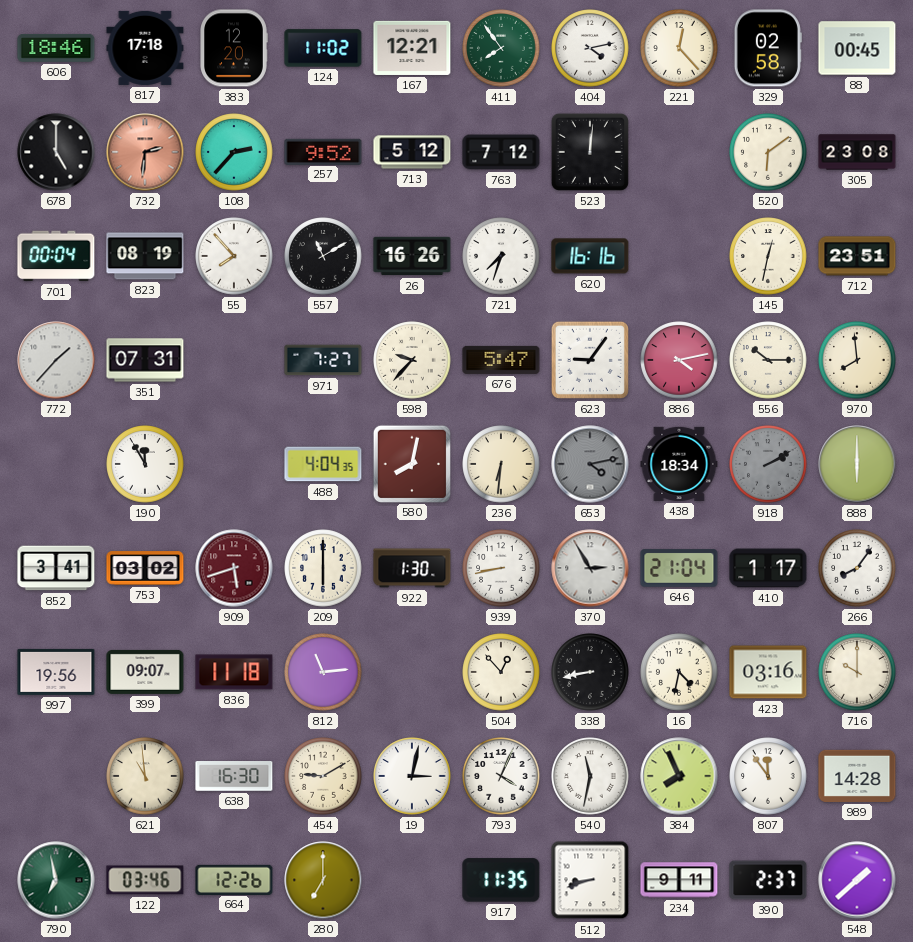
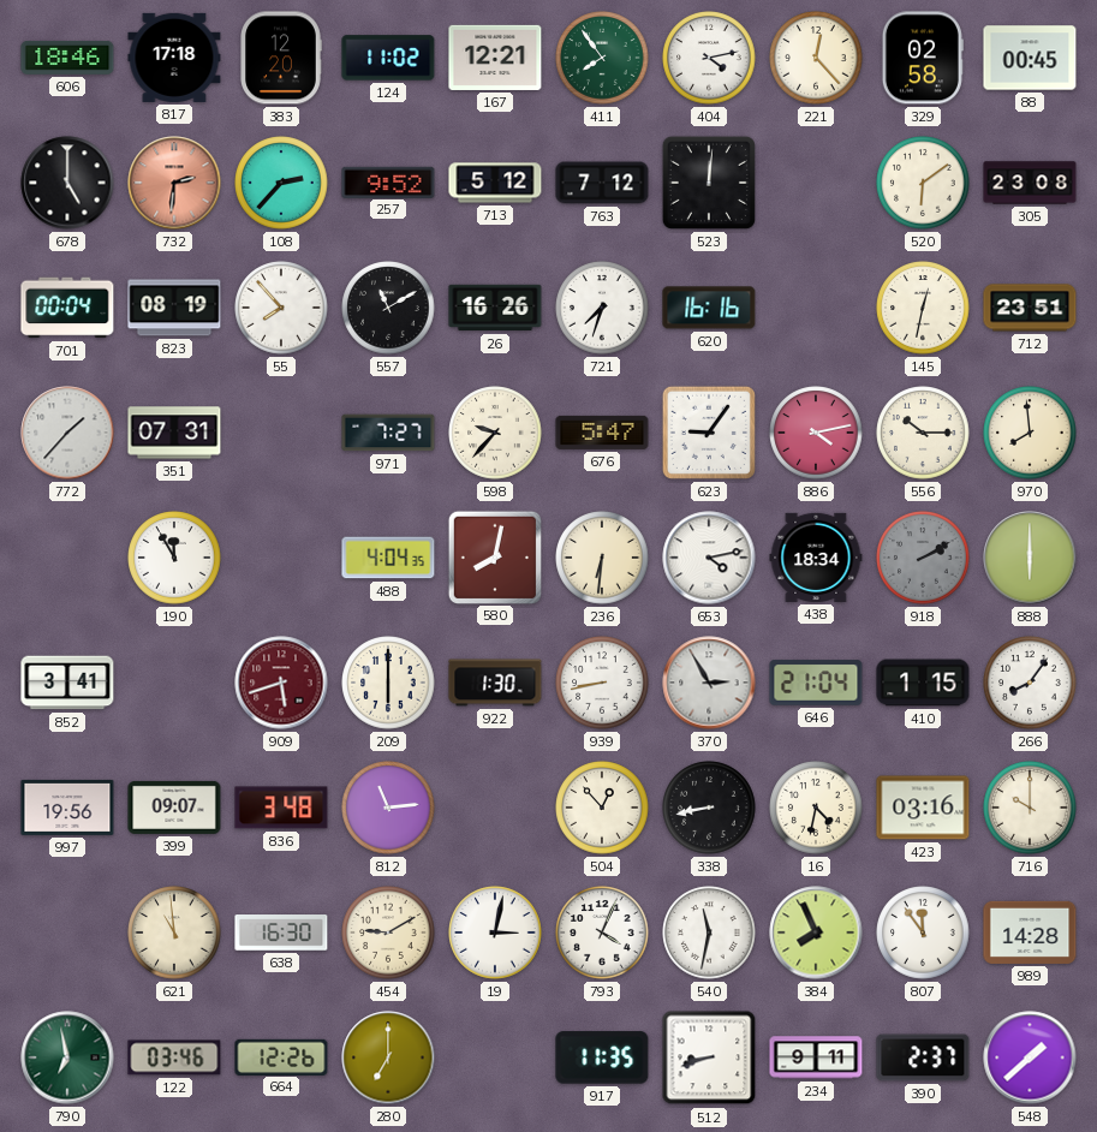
653 dial: grey -> white (709, 558)
753: 03:02 -> none (145, 568)
410: 1:17 -> 1:15 (923, 683)
836: 11:18 -> 3:48 (281, 808)
